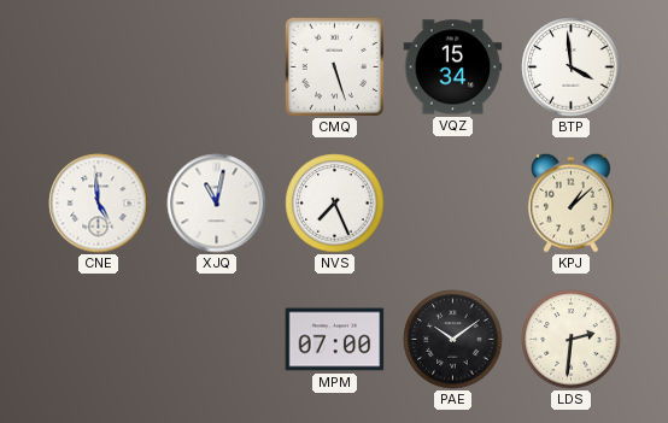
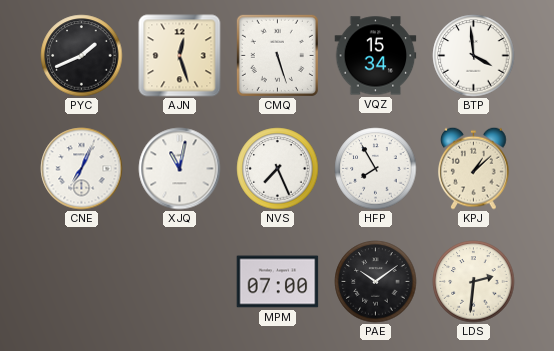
PYC: none -> 1:41 (82, 56)
AJN: none -> 12:27 (180, 56)
CNE: 4:59 -> 7:04 (82, 169)
HFP: none -> 7:55 (376, 169)
